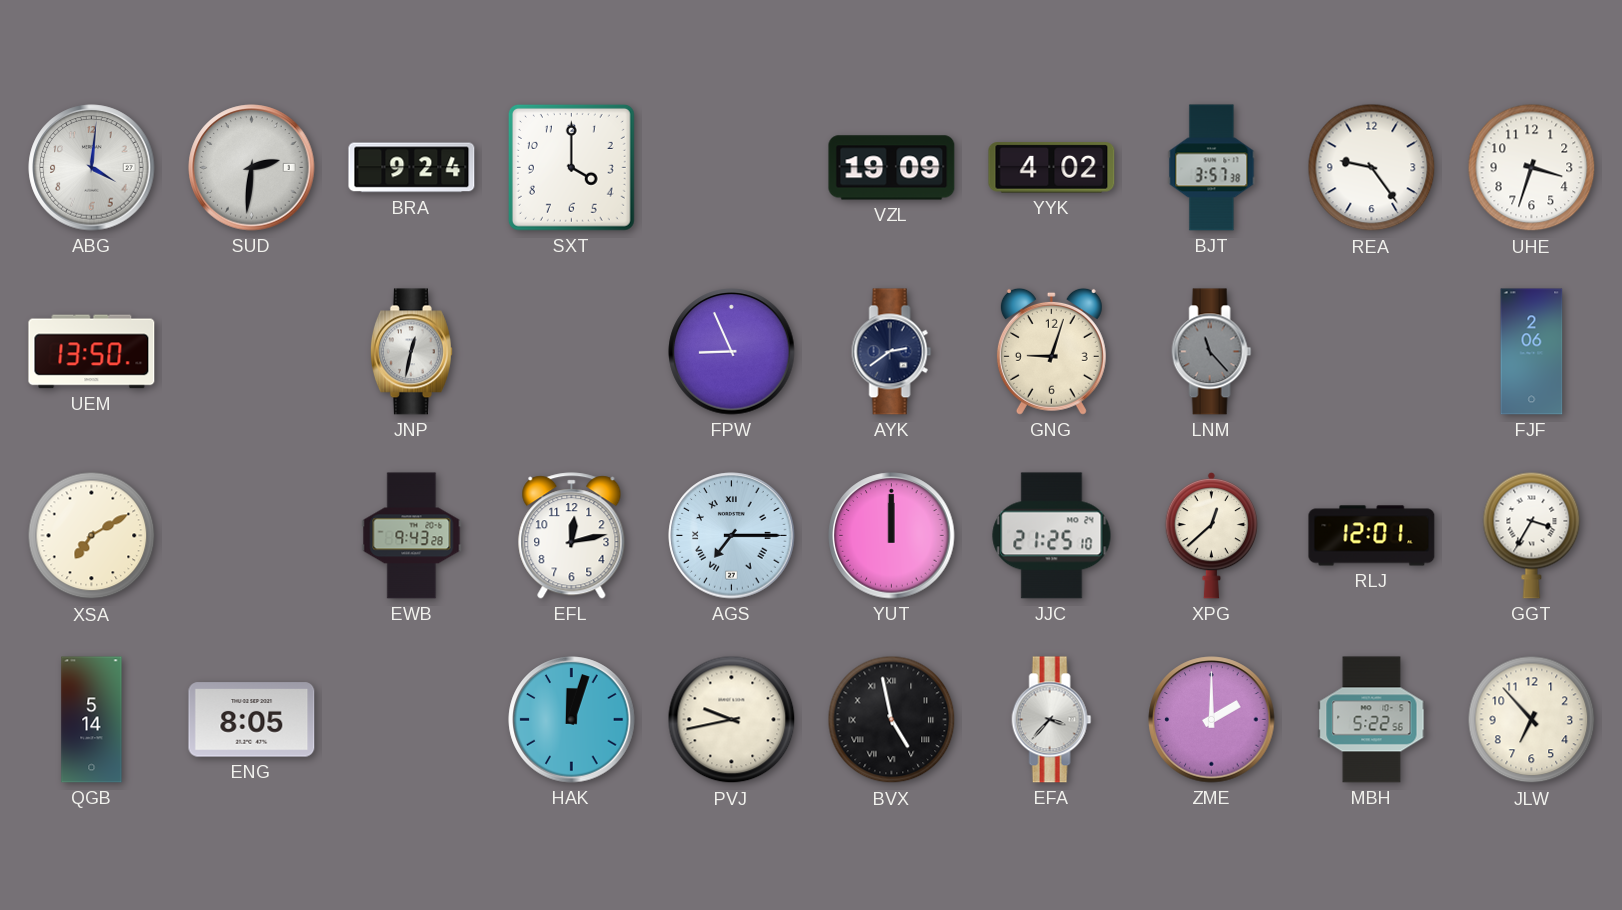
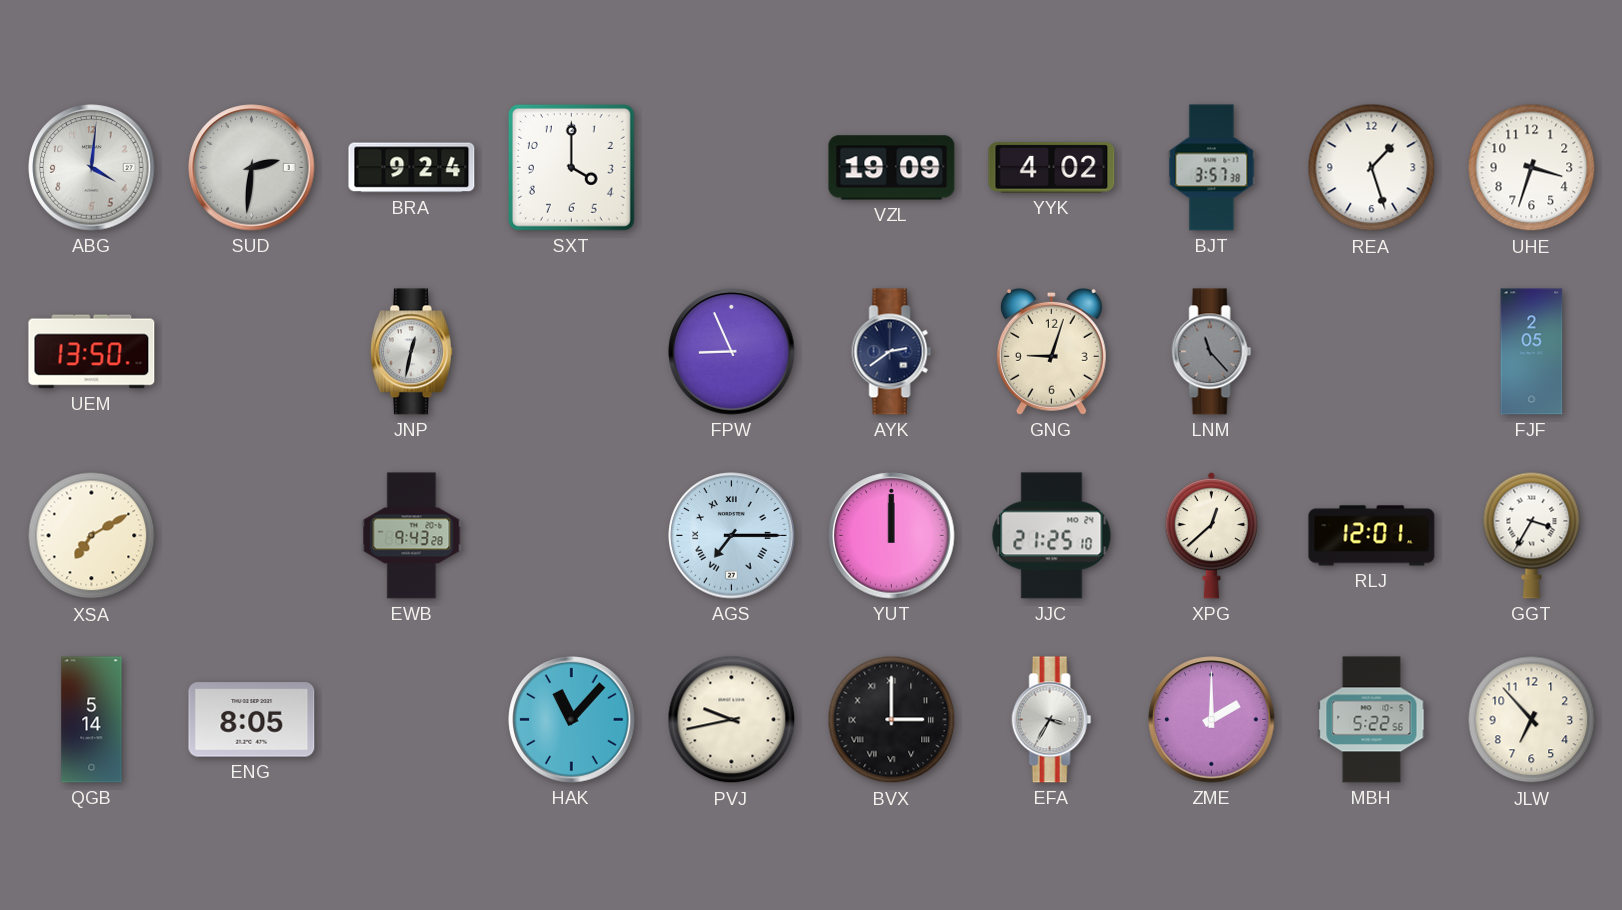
REA: 9:24 -> 1:27 (1372, 168)
FJF: 2:06 -> 2:05 (1532, 352)
EFL: 12:13 -> none (572, 536)
HAK: 12:03 -> 11:07 (572, 720)
BVX: 4:58 -> 3:00 (892, 720)
EFA: 3:37 -> 3:35 (1052, 720)
